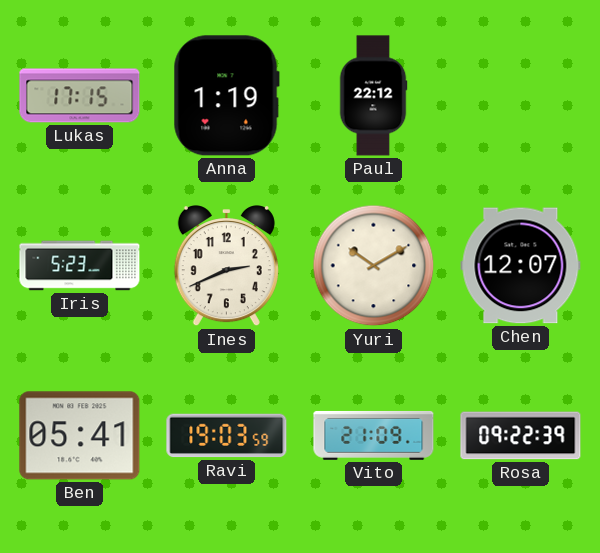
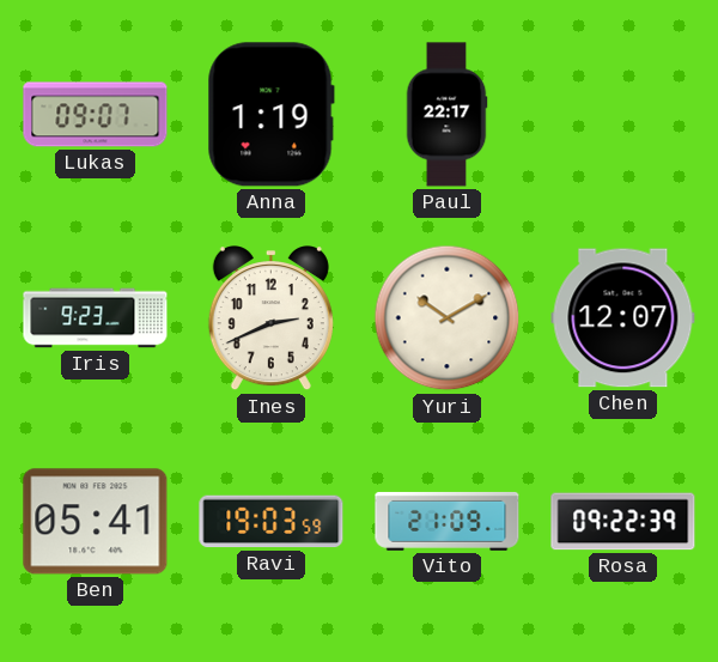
Lukas: 17:15 -> 09:07 (96, 115)
Paul: 22:12 -> 22:17 (446, 115)
Iris: 5:23 -> 9:23 (96, 318)
